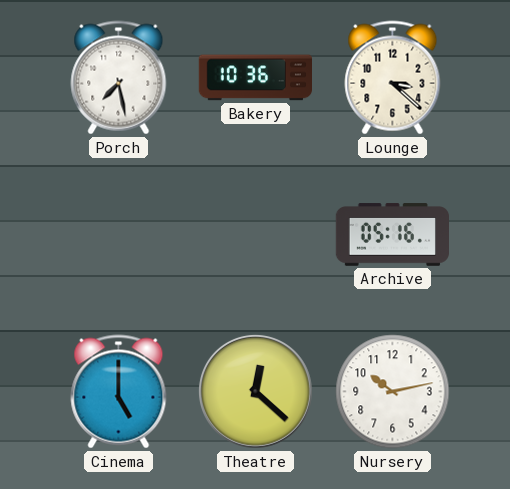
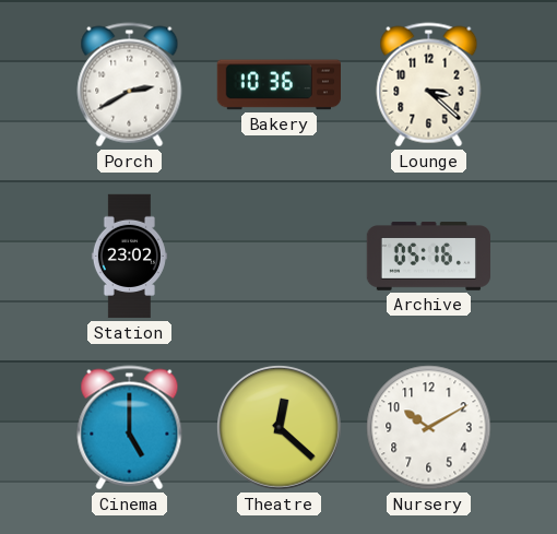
Porch: 7:28 -> 2:40 (130, 85)
Station: none -> 23:02 (129, 257)
Nursery: 10:13 -> 10:10 (429, 428)
